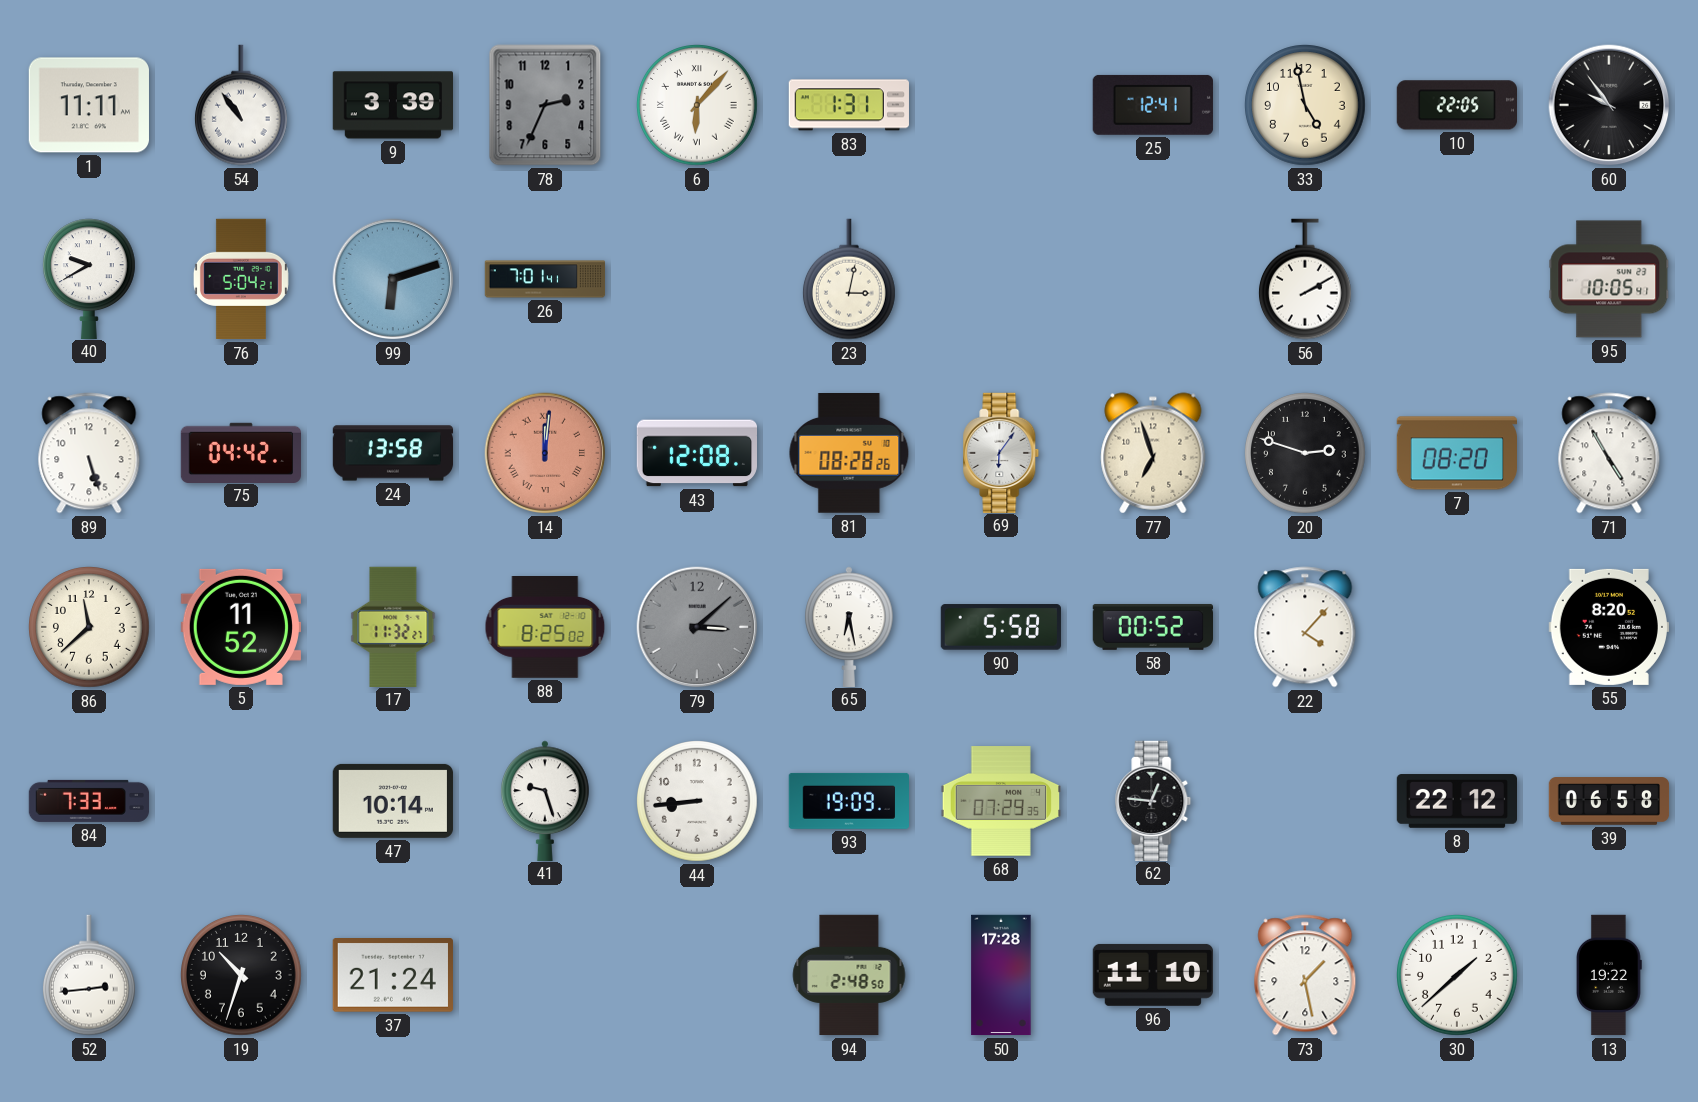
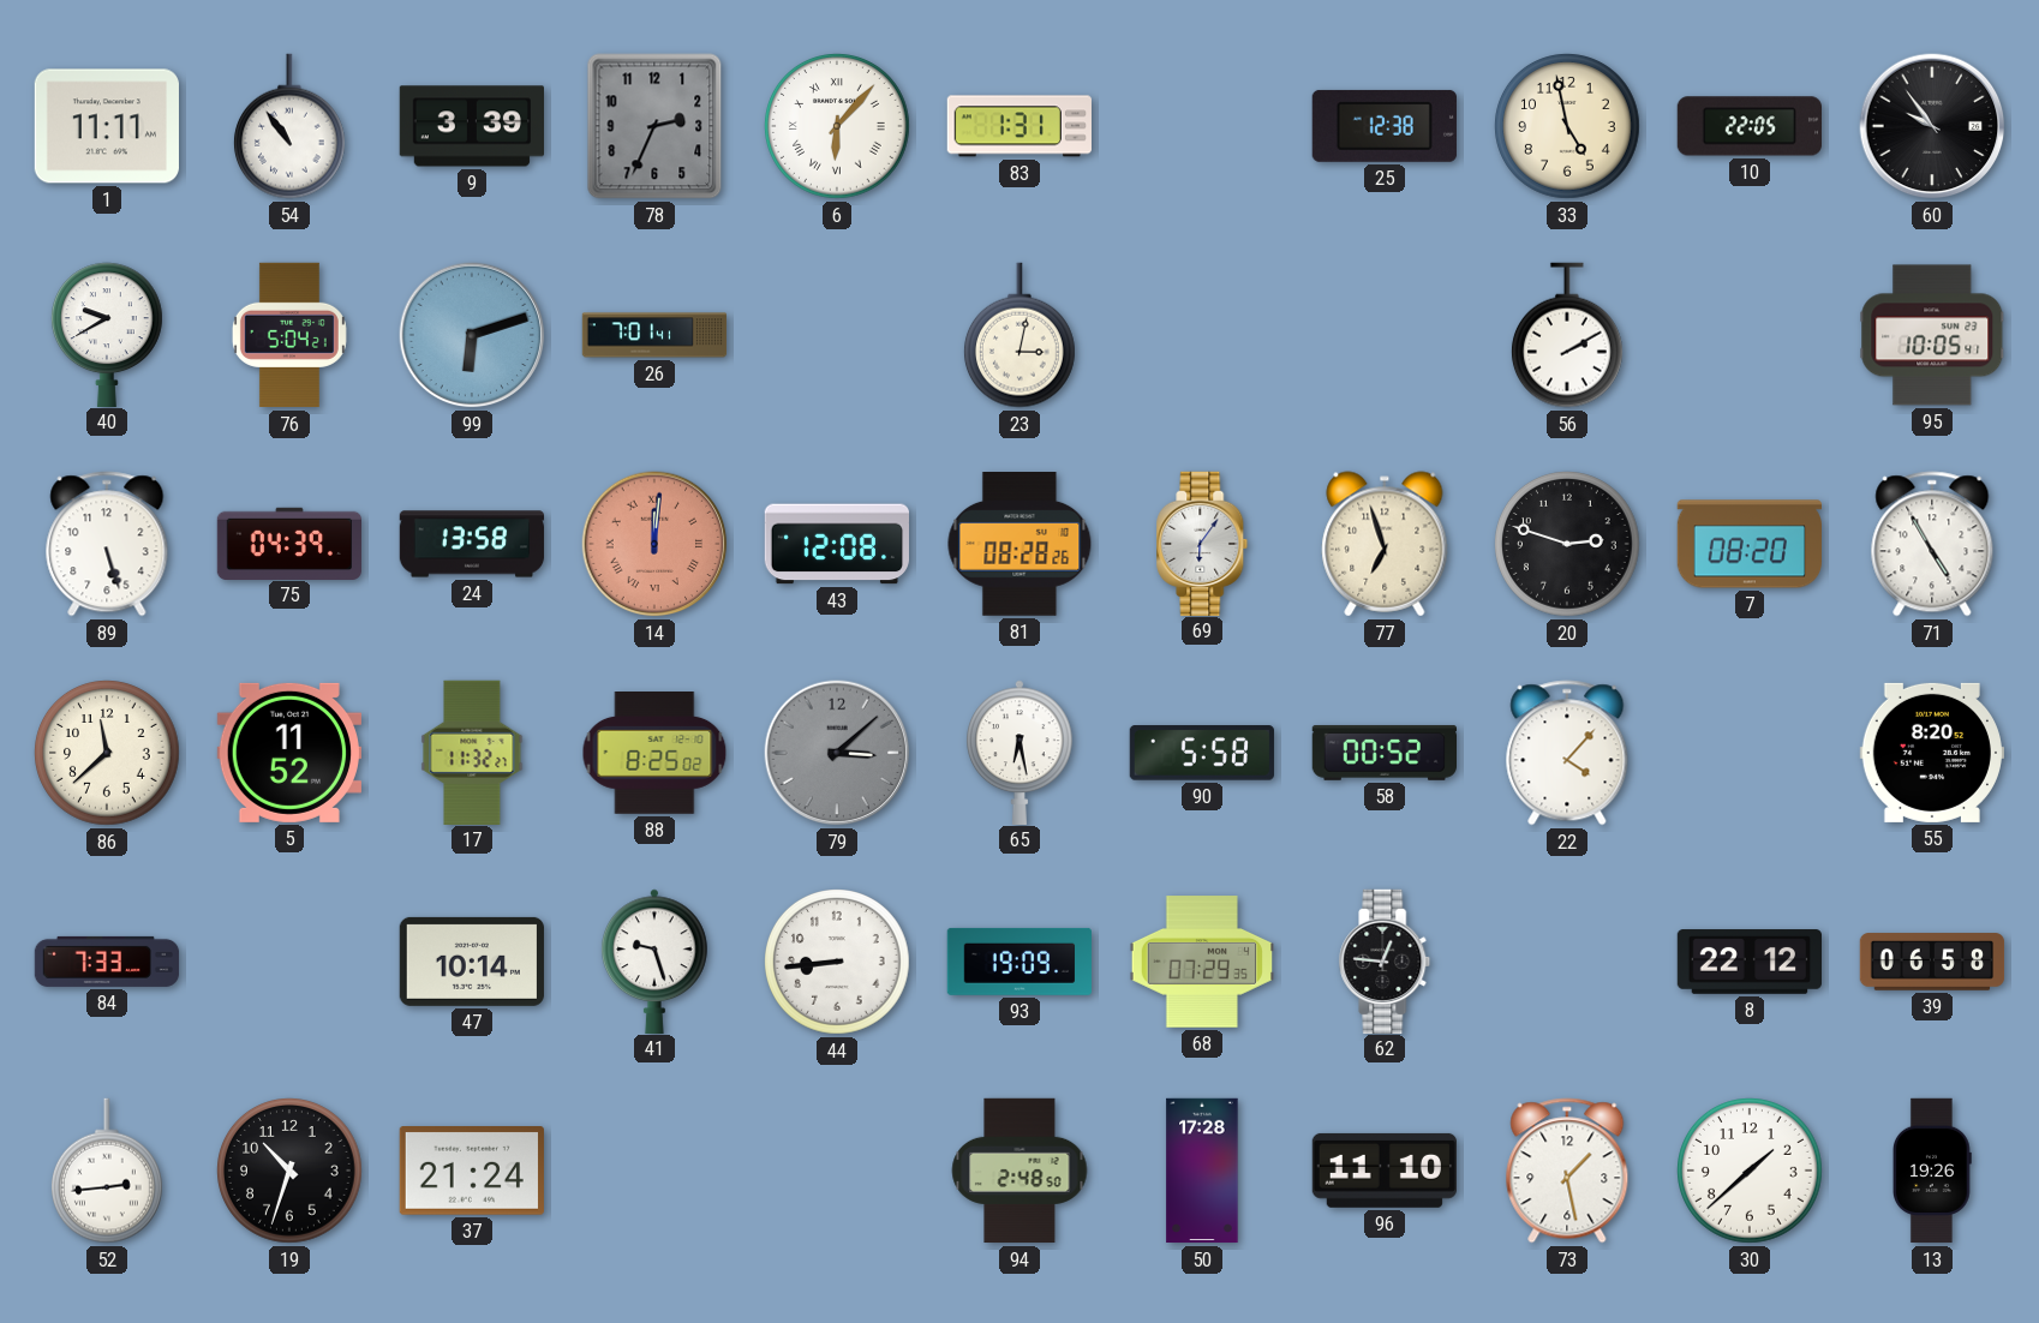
25: 12:41 -> 12:38 (1385, 126)
75: 04:42 -> 04:39 (288, 543)
13: 19:22 -> 19:26 (1932, 1171)
